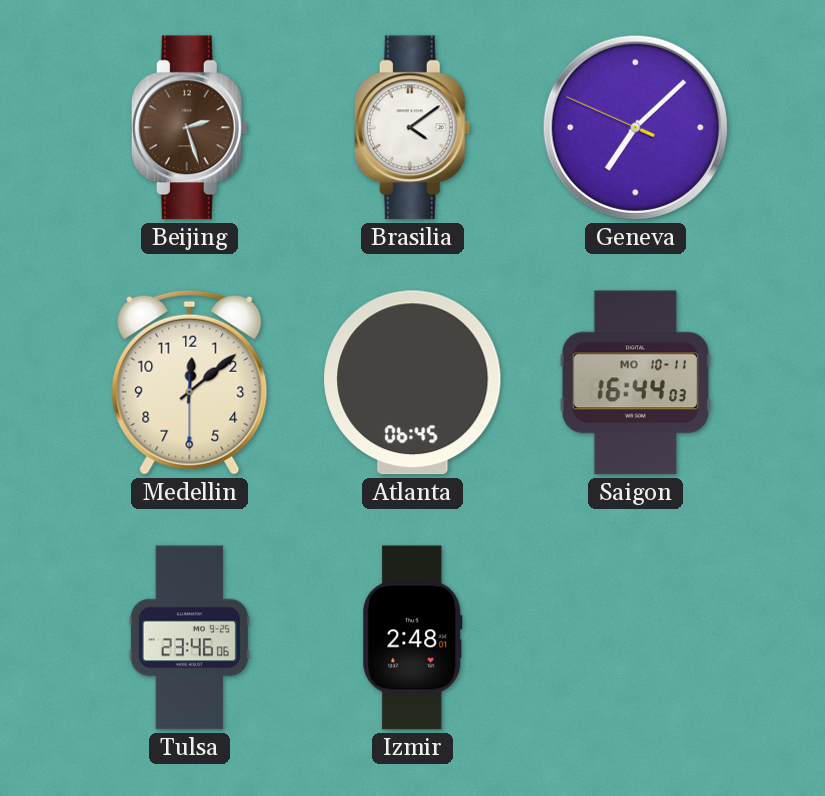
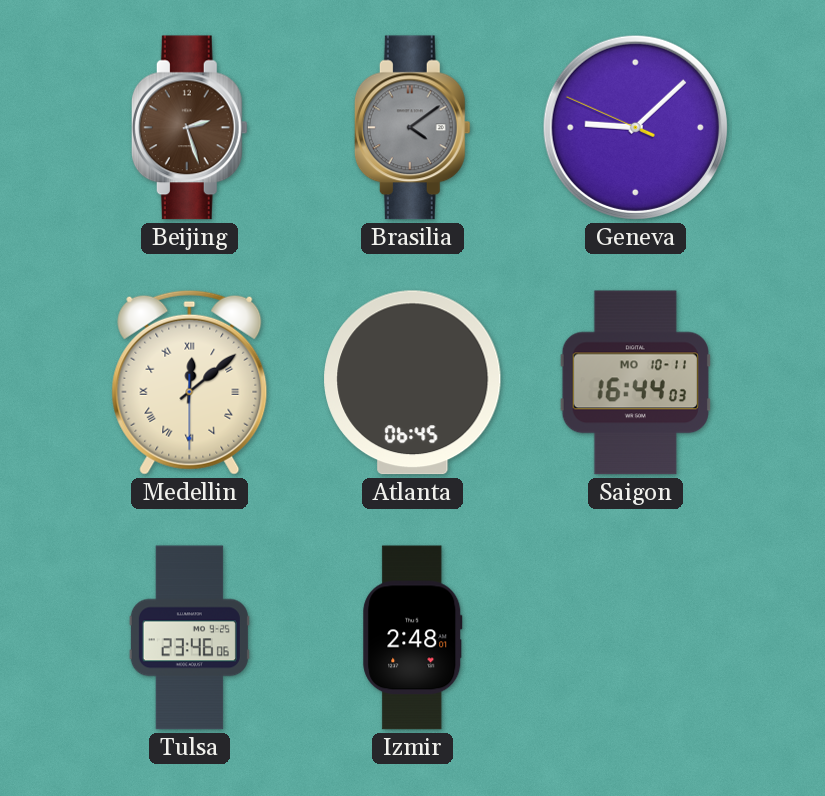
Brasilia dial: white -> grey (412, 128)
Geneva: 7:07 -> 9:07 (635, 127)
Medellin numerals: Arabic -> Roman (190, 382)
